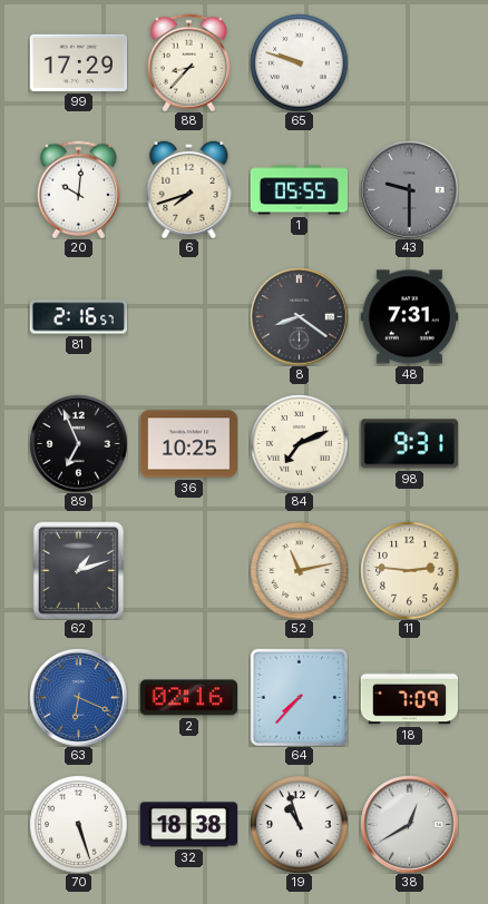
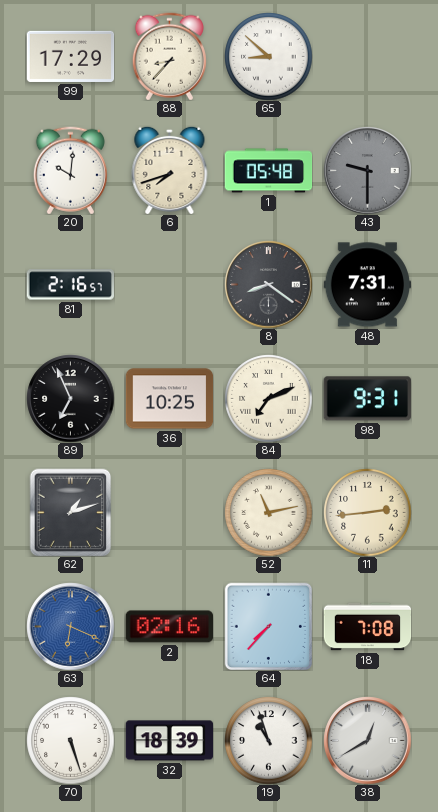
65: 9:48 -> 8:52 (268, 56)
1: 05:55 -> 05:48 (268, 171)
11: 2:46 -> 2:44 (367, 512)
18: 7:09 -> 7:08 (367, 627)
32: 18:38 -> 18:39 (169, 741)
